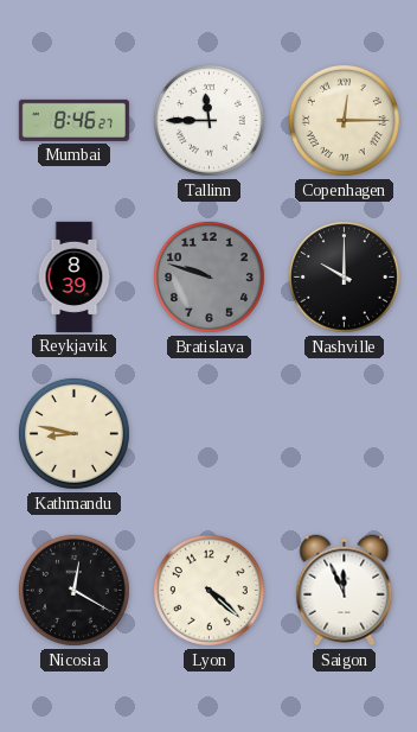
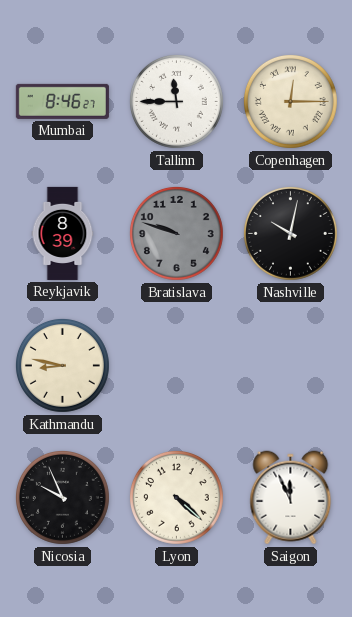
Nashville: 10:00 -> 10:02 (290, 233)
Nicosia: 12:20 -> 9:56 (62, 497)
